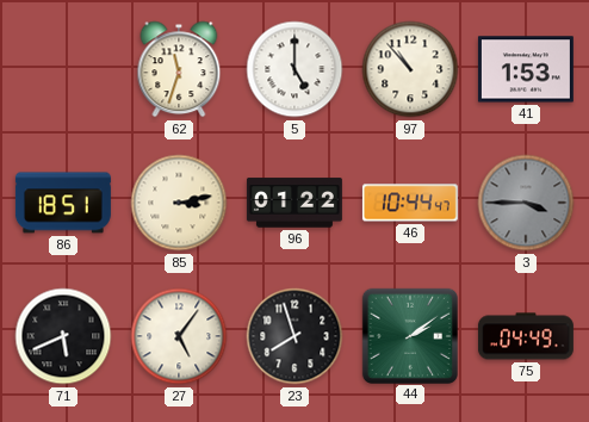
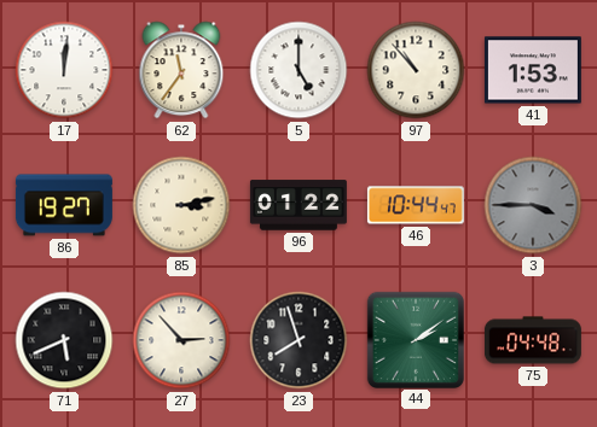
17: none -> 12:01 (64, 70)
62: 11:33 -> 11:36 (181, 70)
86: 18:51 -> 19:27 (64, 205)
27: 5:06 -> 2:53 (181, 340)
75: 04:49 -> 04:48 (533, 340)
